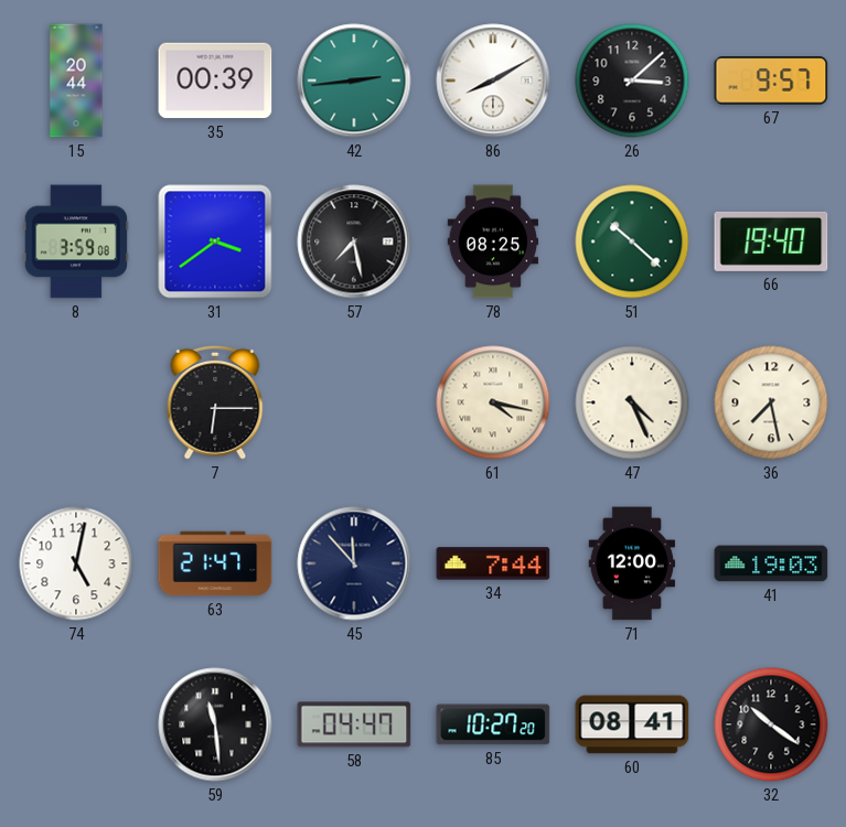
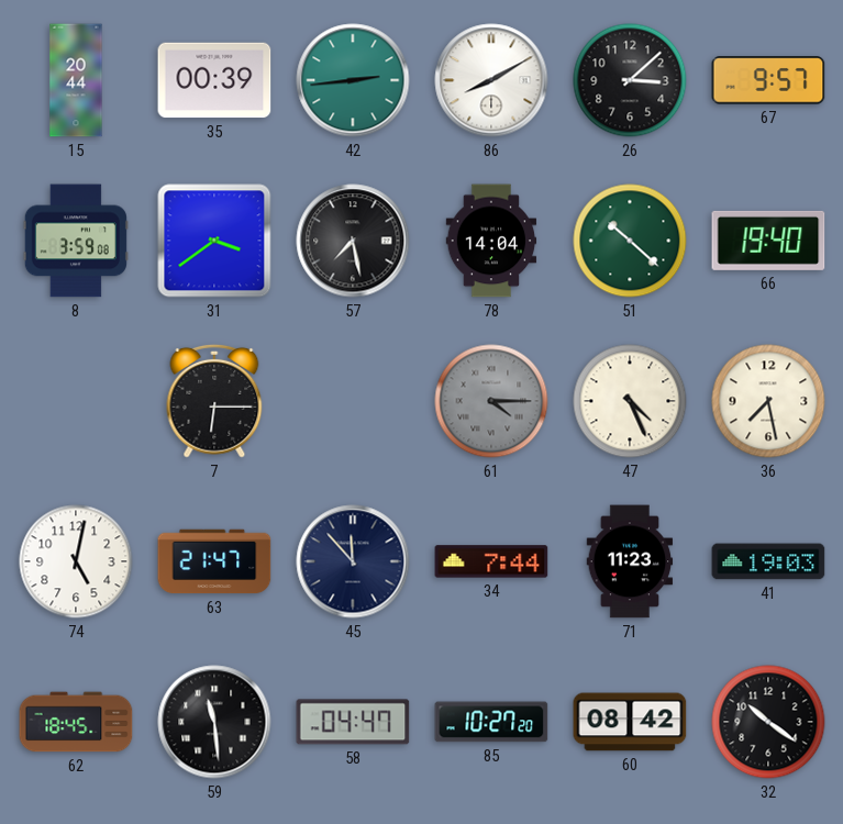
78: 08:25 -> 14:04 (491, 241)
61: 4:17 -> 4:15 (491, 401)
61 dial: cream -> grey (491, 401)
71: 12:00 -> 11:23 (630, 561)
62: none -> 18:45 (76, 722)
60: 08:41 -> 08:42 (630, 722)
